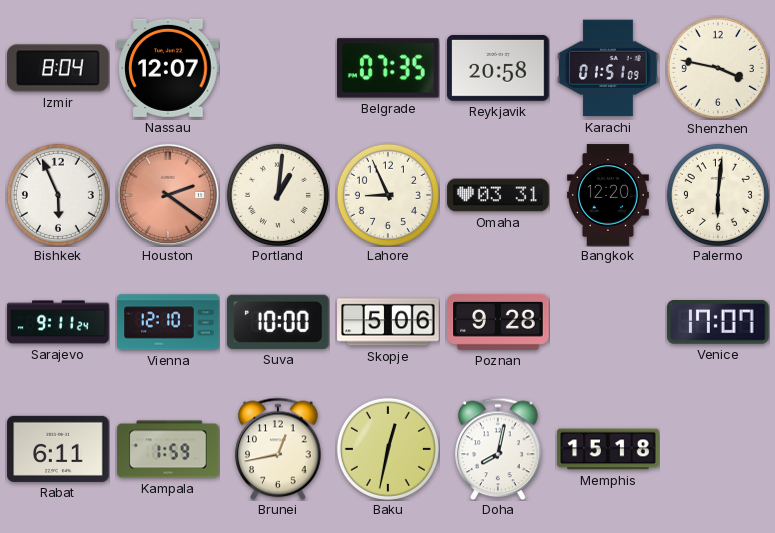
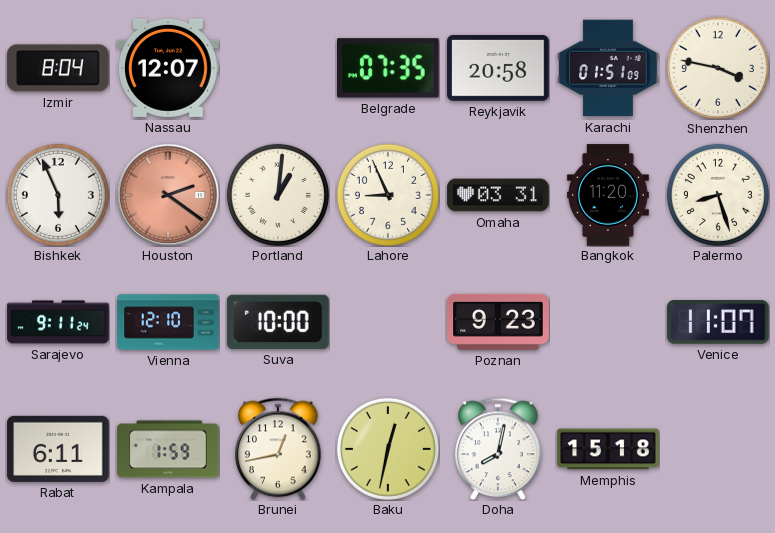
Bangkok: 12:20 -> 11:20 (608, 195)
Palermo: 6:01 -> 8:27 (718, 195)
Skopje: 5:06 -> none (388, 322)
Poznan: 9:28 -> 9:23 (498, 322)
Venice: 17:07 -> 11:07 (718, 323)
